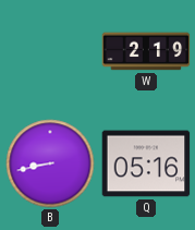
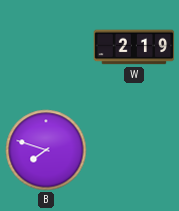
B: 8:43 -> 7:48 (46, 150)
Q: 05:16 -> none (146, 164)
